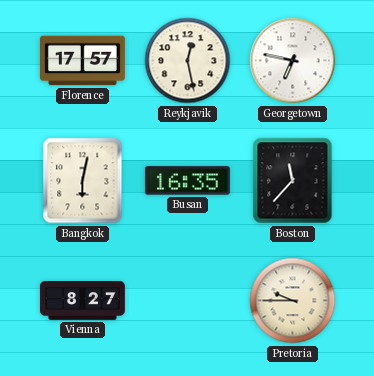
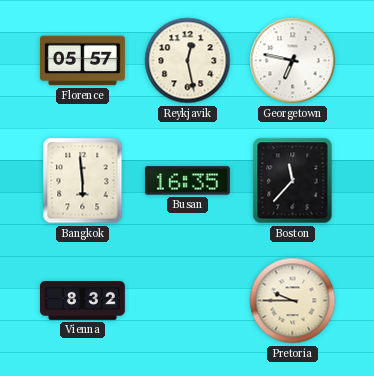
Florence: 17:57 -> 05:57 (82, 61)
Bangkok: 6:02 -> 5:59 (83, 181)
Vienna: 8:27 -> 8:32 (82, 301)
